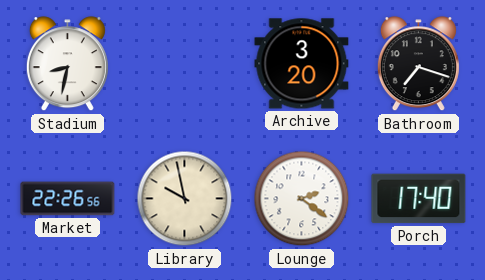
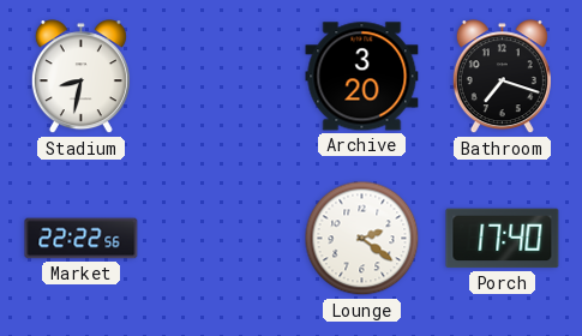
Market: 22:26 -> 22:22 (82, 239)
Library: 9:58 -> none (185, 199)
